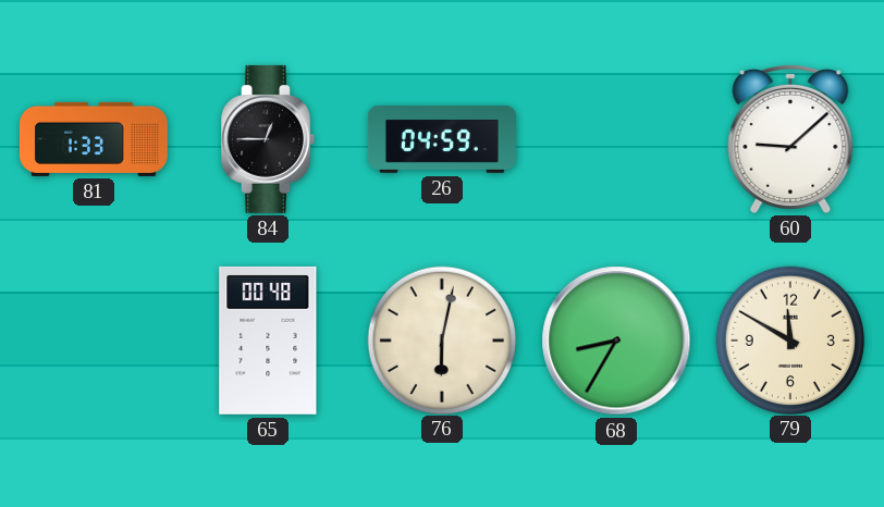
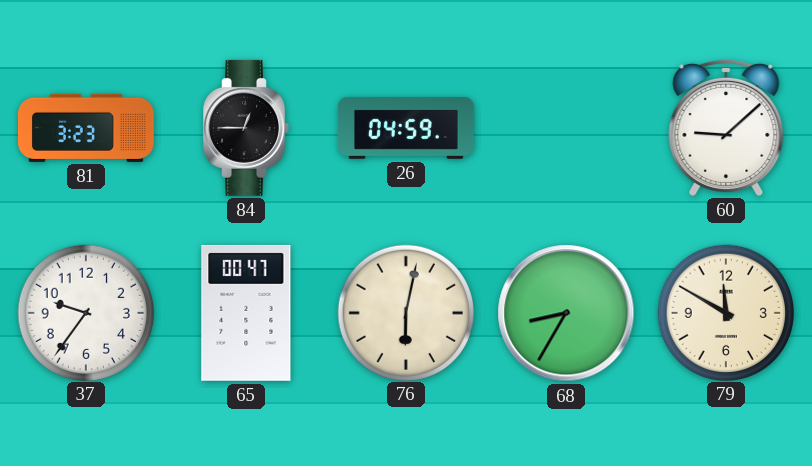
81: 1:33 -> 3:23 (86, 128)
37: none -> 9:36 (85, 312)
65: 00:48 -> 00:47 (246, 313)
